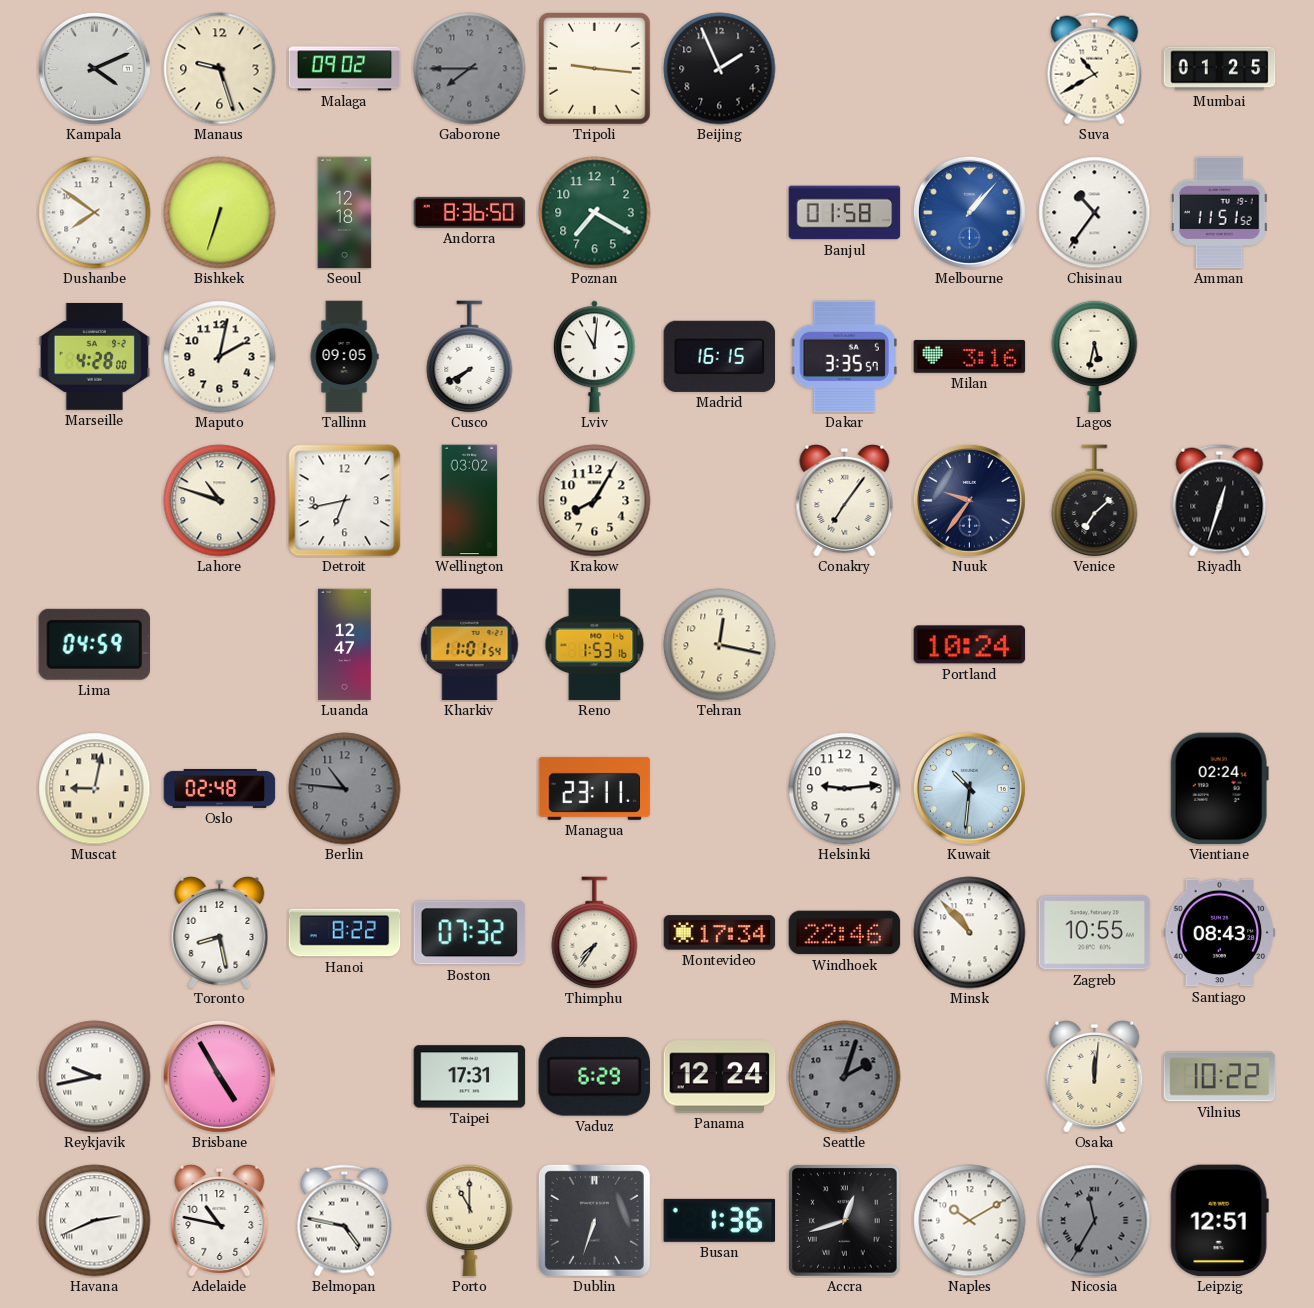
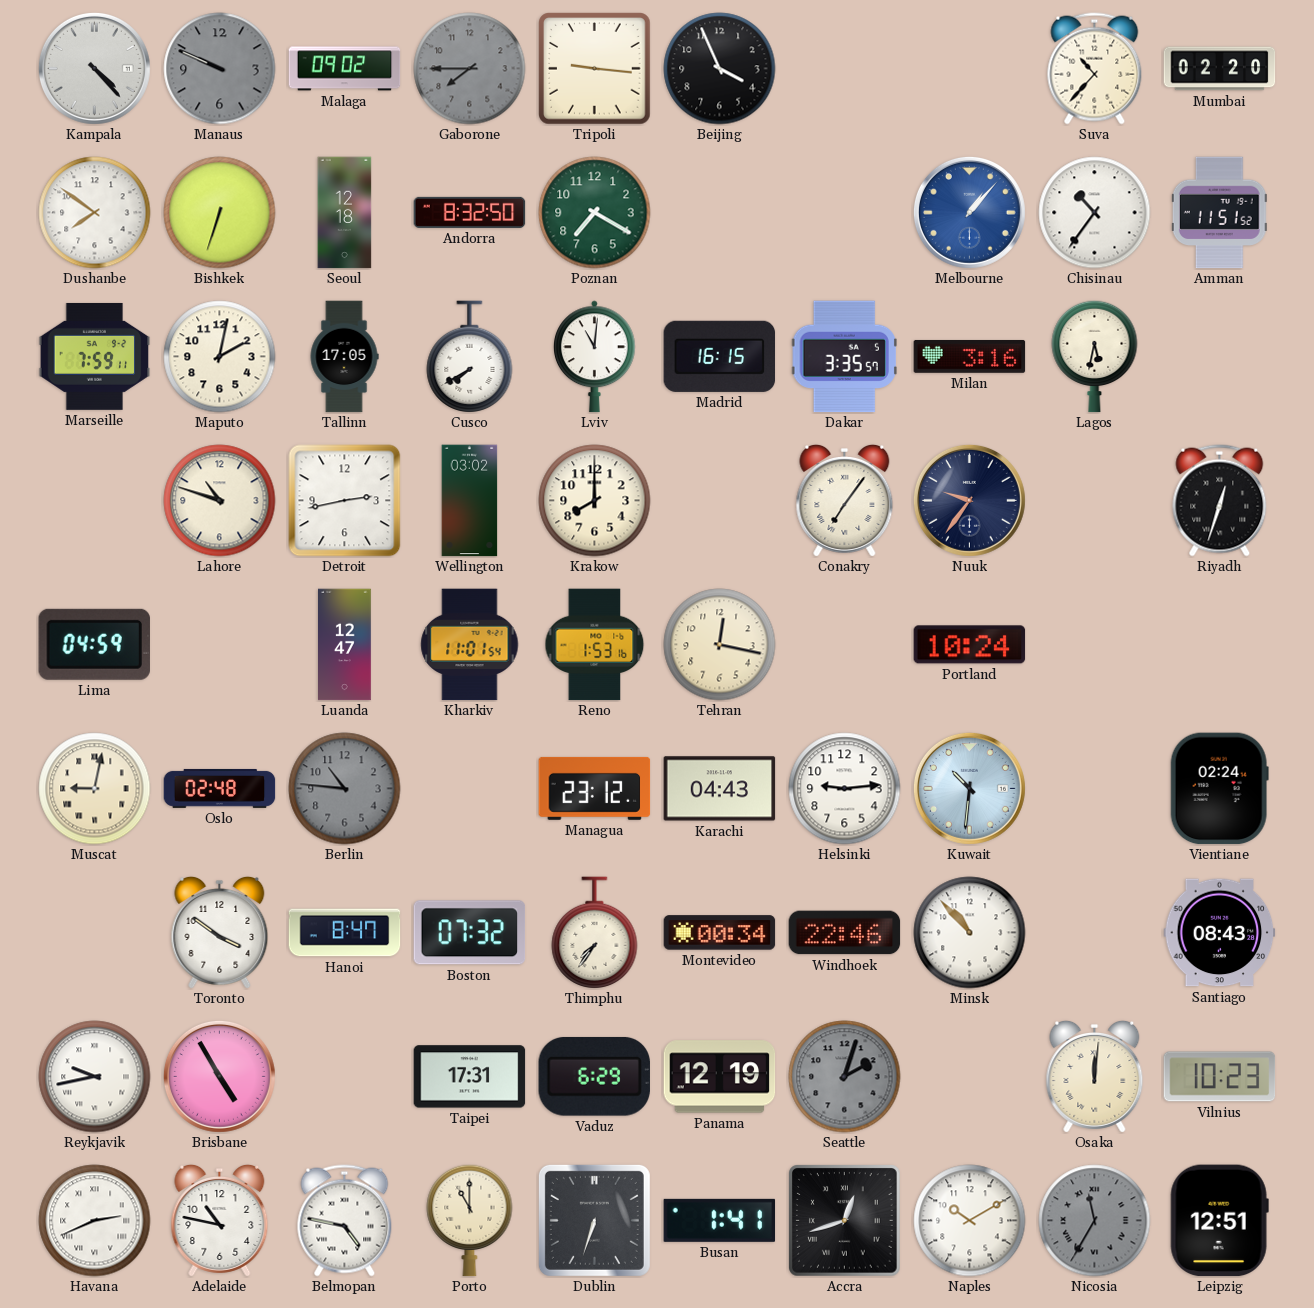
Kampala: 4:11 -> 4:23 (94, 68)
Manaus: 9:27 -> 9:49 (220, 69)
Manaus dial: cream -> grey (220, 69)
Beijing: 1:56 -> 3:56 (720, 69)
Suva: 10:40 -> 10:37 (1095, 69)
Mumbai: 01:25 -> 02:20 (1220, 69)
Andorra: 8:36 -> 8:32 (470, 212)
Banjul: 01:58 -> none (845, 213)
Marseille: 4:28 -> 7:59 (95, 356)
Tallinn: 09:05 -> 17:05 (344, 357)
Detroit: 6:43 -> 2:43 (345, 501)
Krakow: 8:05 -> 8:00 (595, 501)
Venice: 7:08 -> none (1095, 500)
Managua: 23:11 -> 23:12 (595, 788)
Karachi: none -> 04:43 (720, 789)
Toronto: 8:28 -> 3:51 (220, 932)
Hanoi: 8:22 -> 8:47 (345, 933)
Montevideo: 17:34 -> 00:34 (720, 933)
Zagreb: 10:55 -> none (1095, 933)
Panama: 12:24 -> 12:19 (720, 1077)
Vilnius: 10:22 -> 10:23 (1220, 1077)
Busan: 1:36 -> 1:41 (720, 1220)
